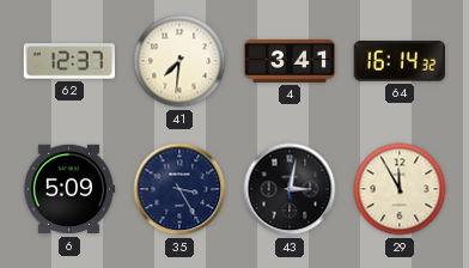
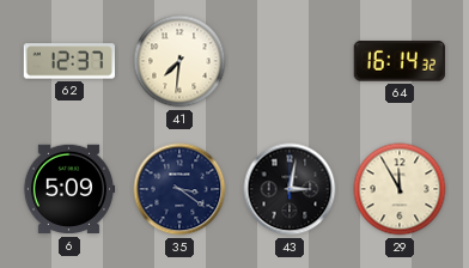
4: 3:41 -> none (290, 61)
35: 3:25 -> 3:21 (179, 189)
